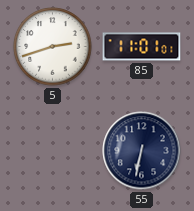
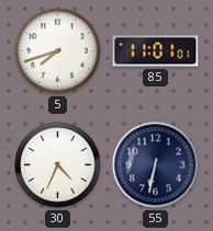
5: 2:42 -> 7:42 (58, 51)
30: none -> 4:34 (58, 165)
